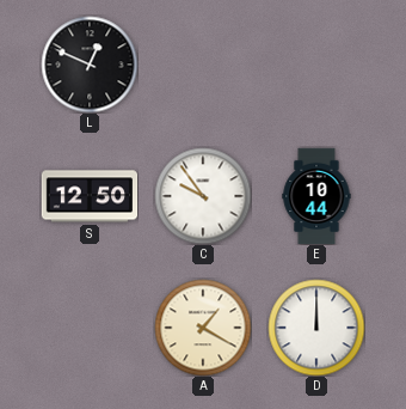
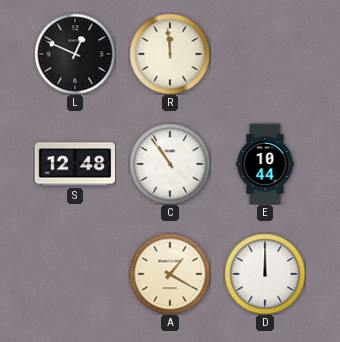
R: none -> 11:59 (170, 54)
S: 12:50 -> 12:48 (75, 164)
C: 9:54 -> 10:54 (170, 164)
